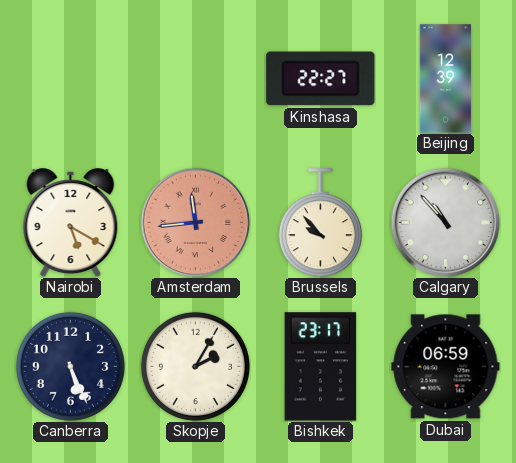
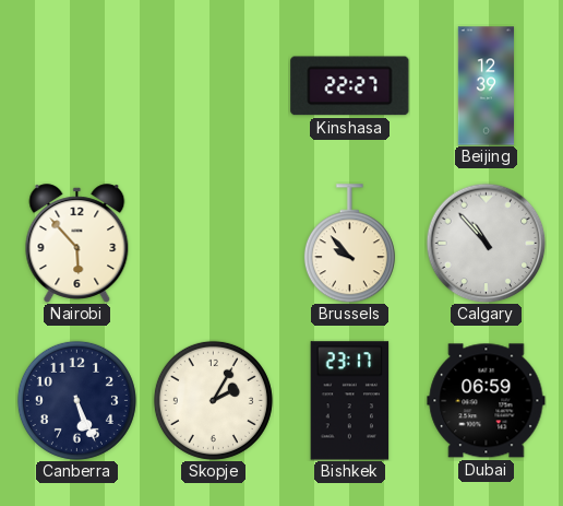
Nairobi: 5:20 -> 5:53 (77, 243)
Amsterdam: 11:44 -> none (195, 222)
